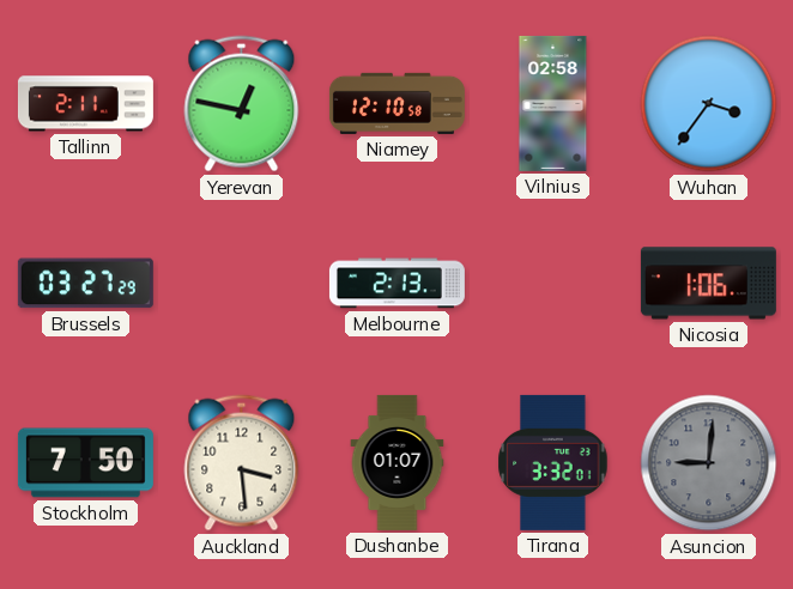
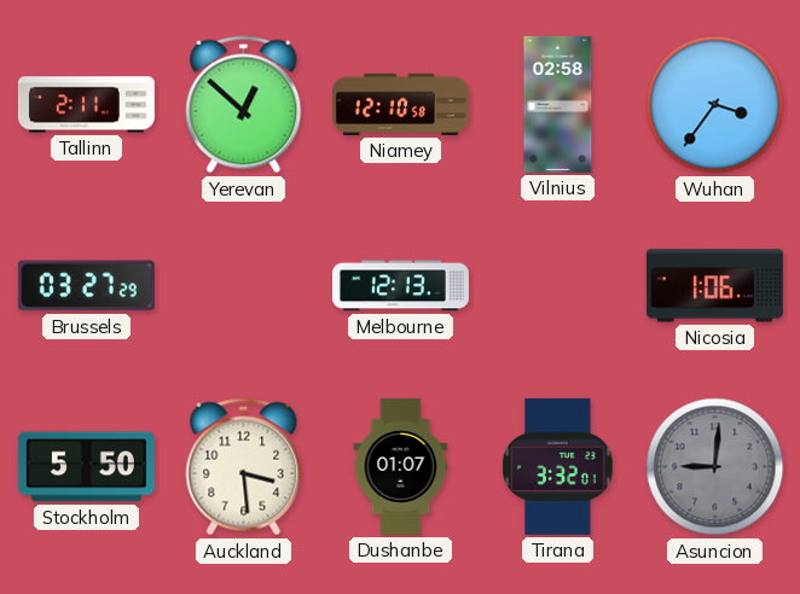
Yerevan: 12:47 -> 12:52 (244, 105)
Melbourne: 2:13 -> 12:13 (400, 286)
Stockholm: 7:50 -> 5:50 (86, 467)
